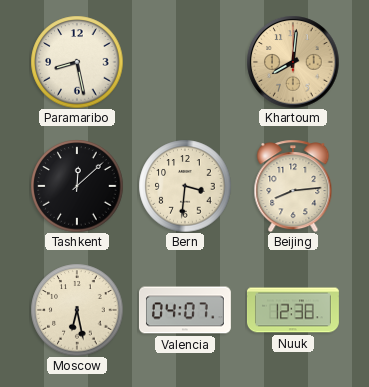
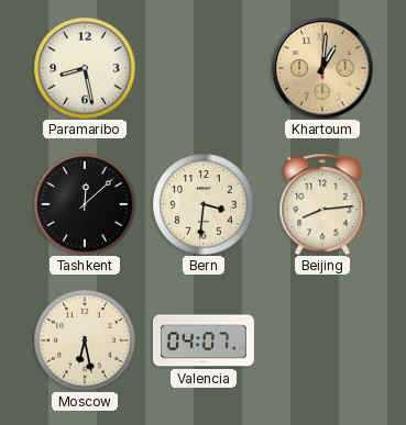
Khartoum: 8:01 -> 1:01 (322, 68)
Nuuk: 12:38 -> none (293, 310)
